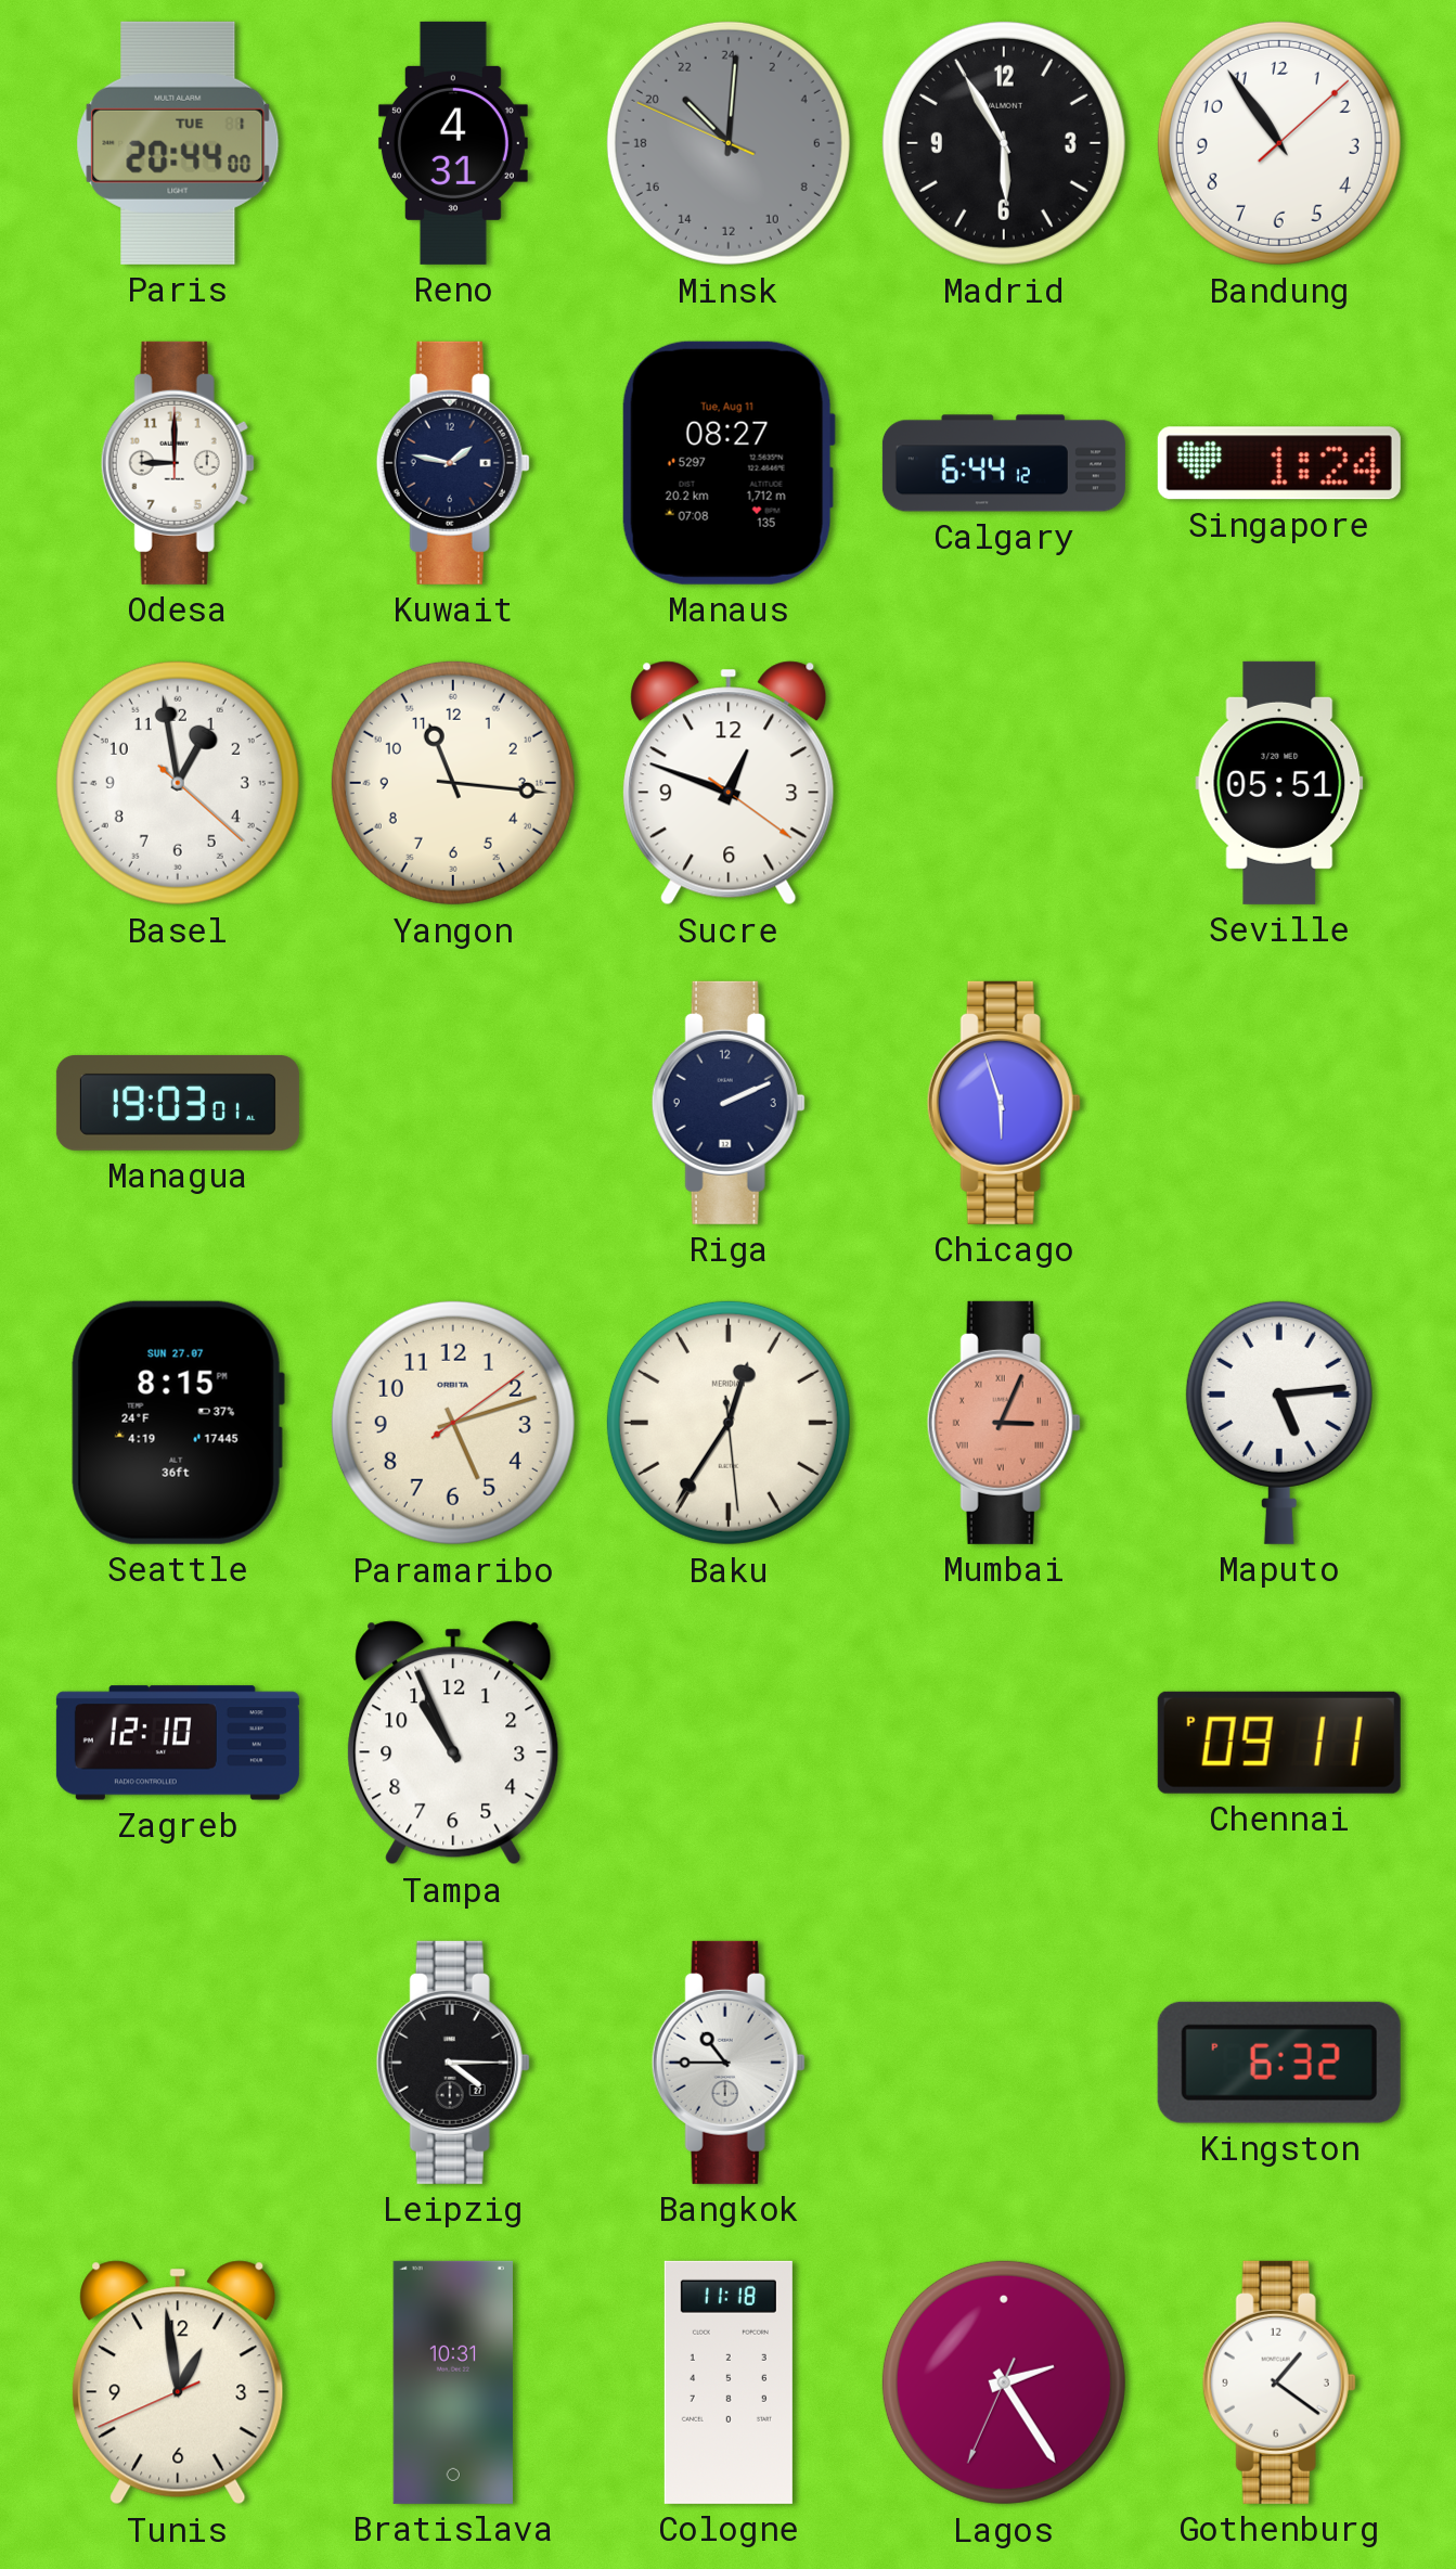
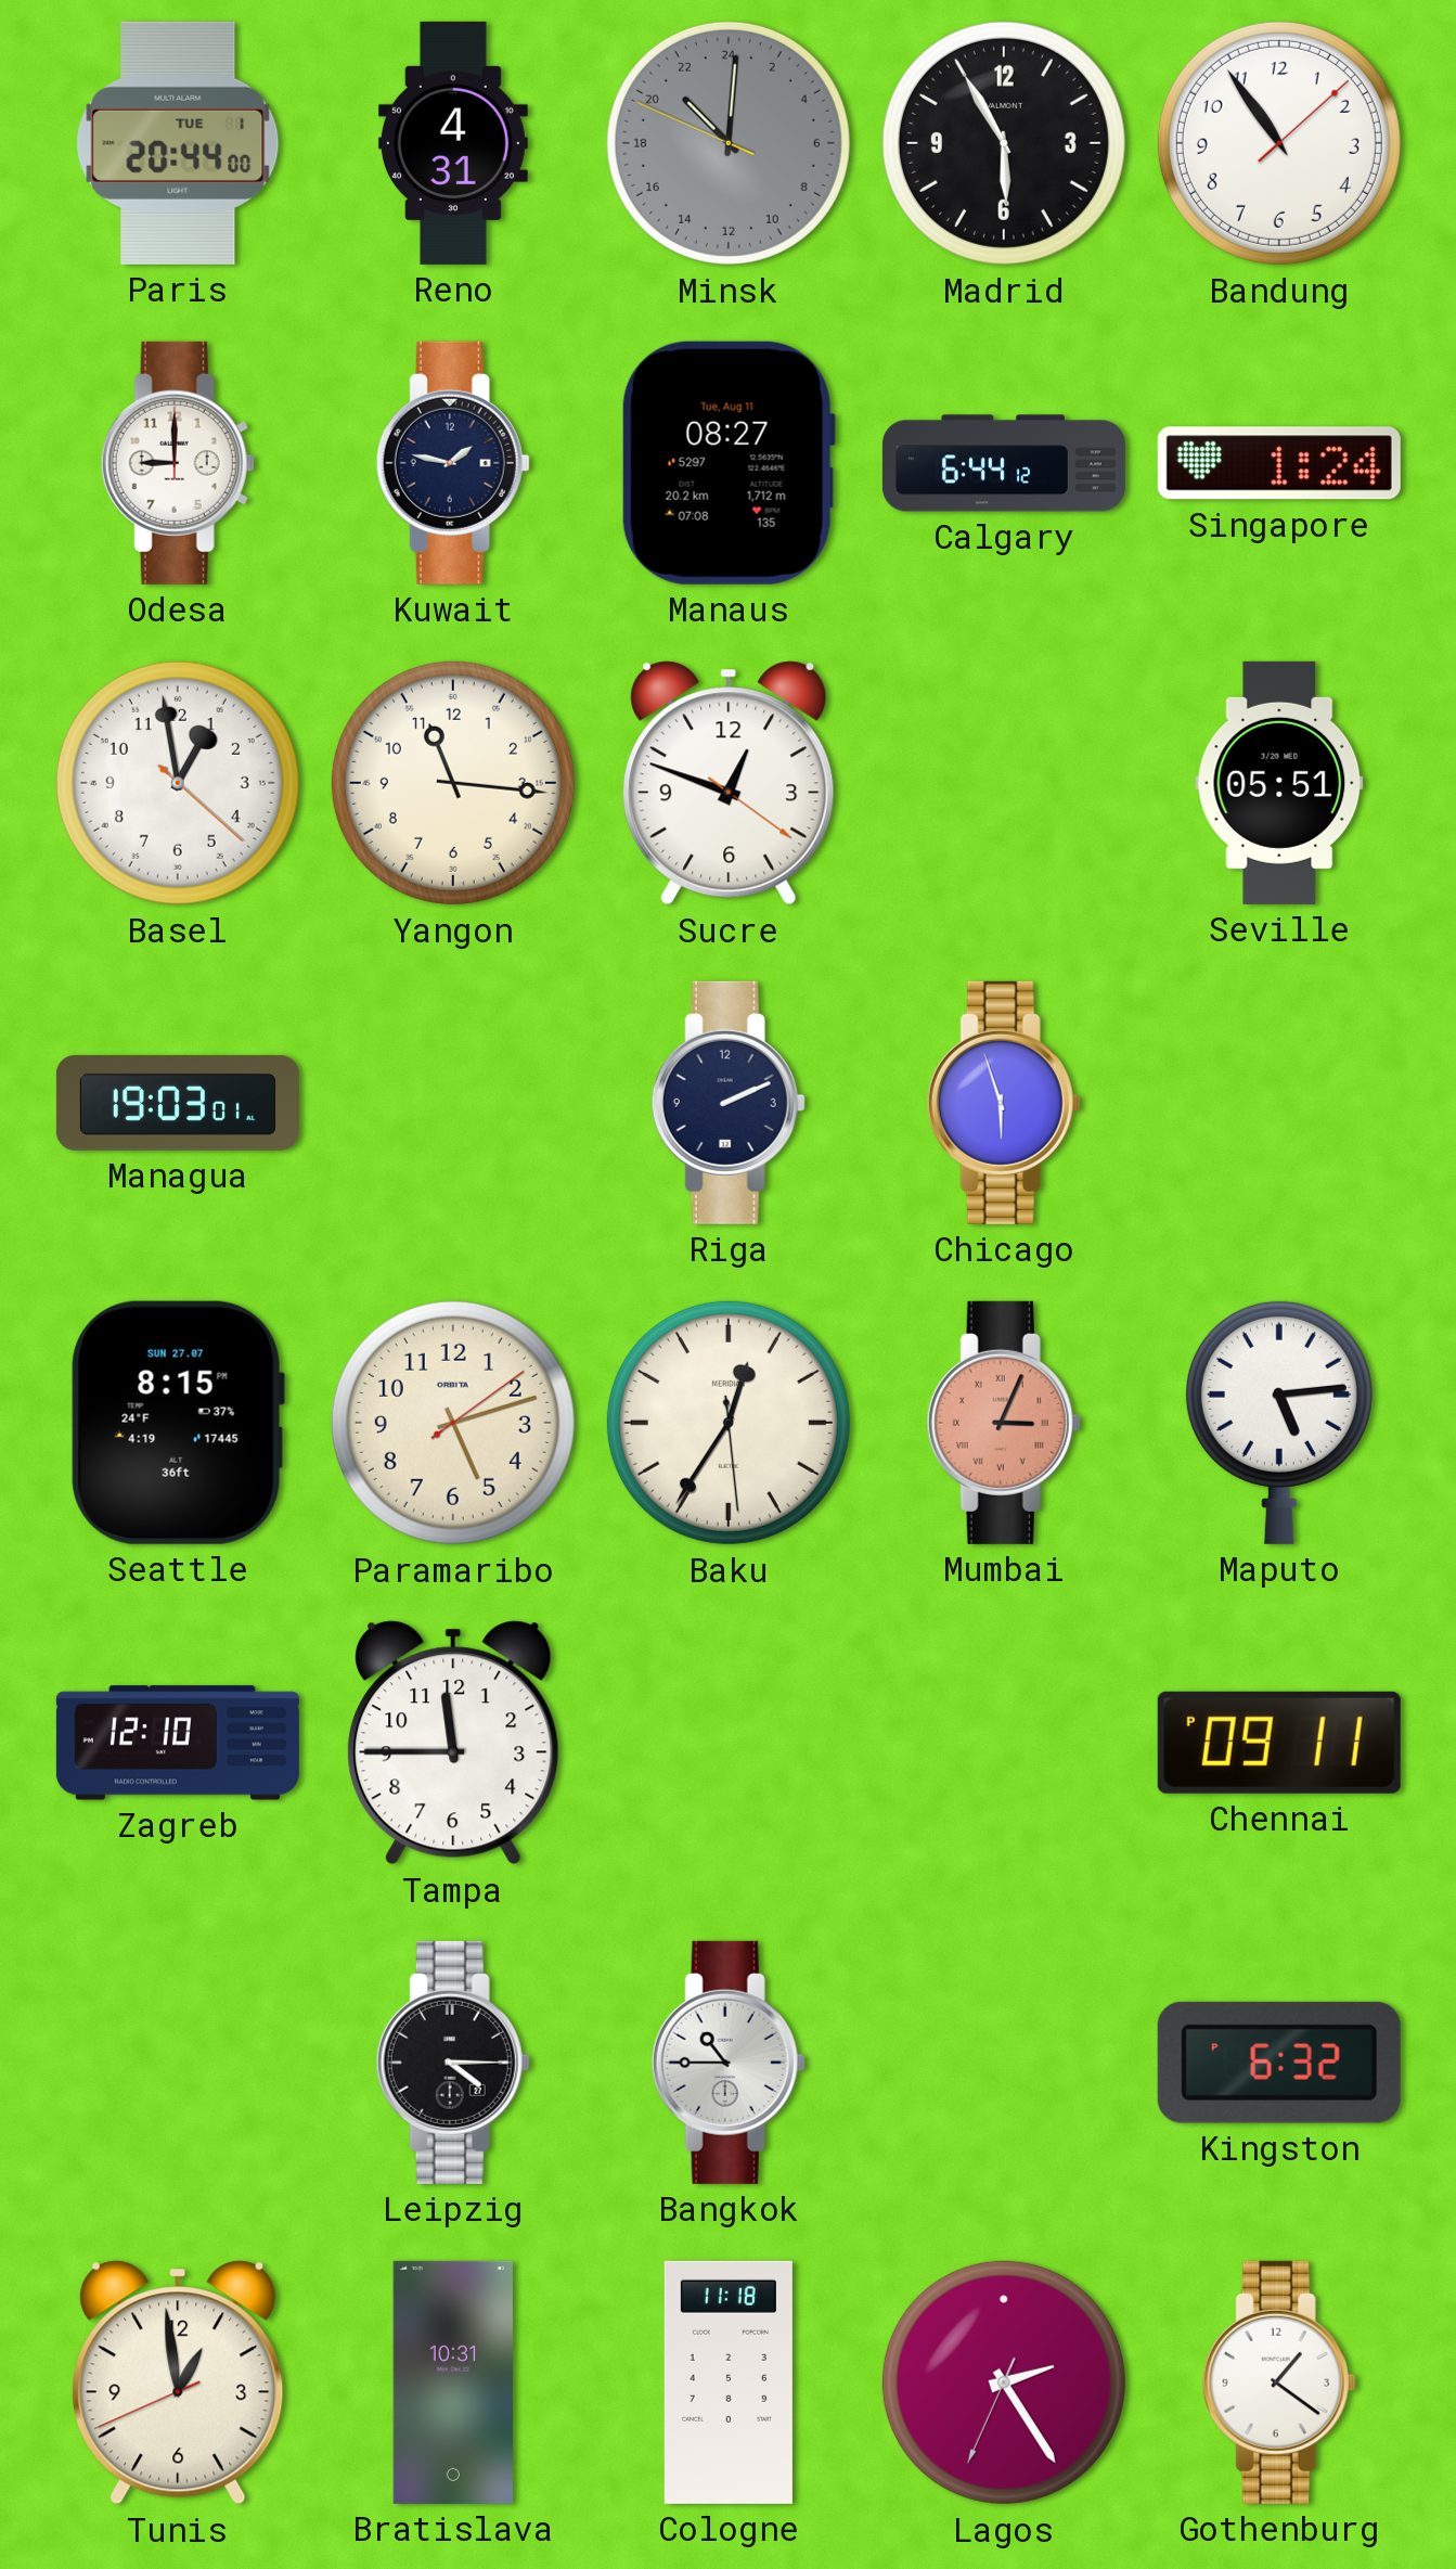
Tampa: 10:56 -> 11:45 (453, 1743)
